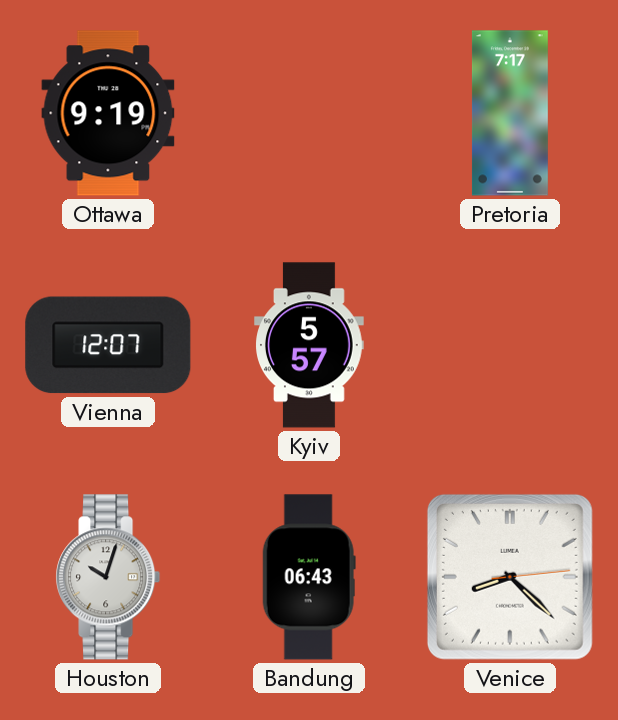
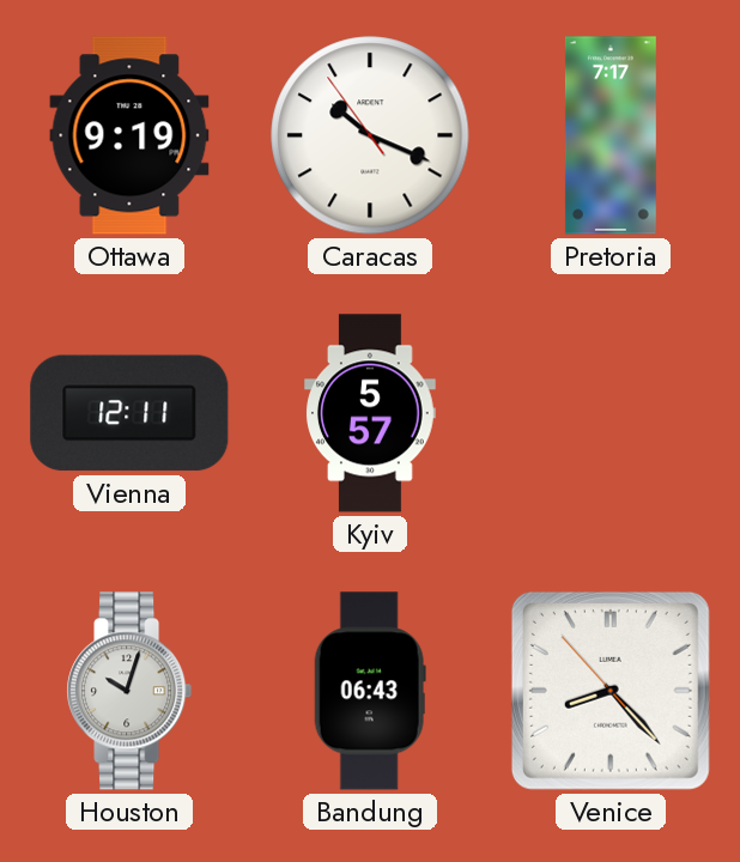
Caracas: none -> 10:18 (370, 135)
Vienna: 12:07 -> 12:11 (129, 413)
Venice: 8:22:14 -> 8:22:53 (611, 691)
